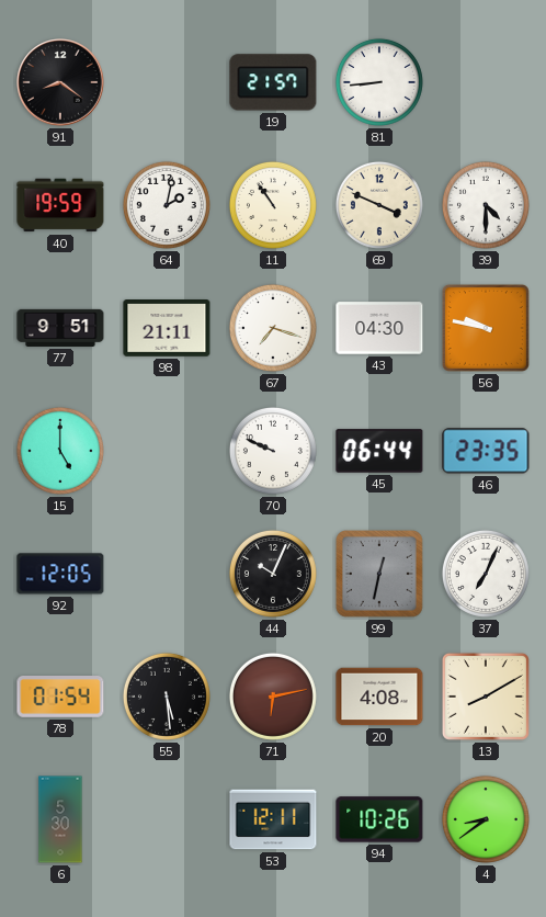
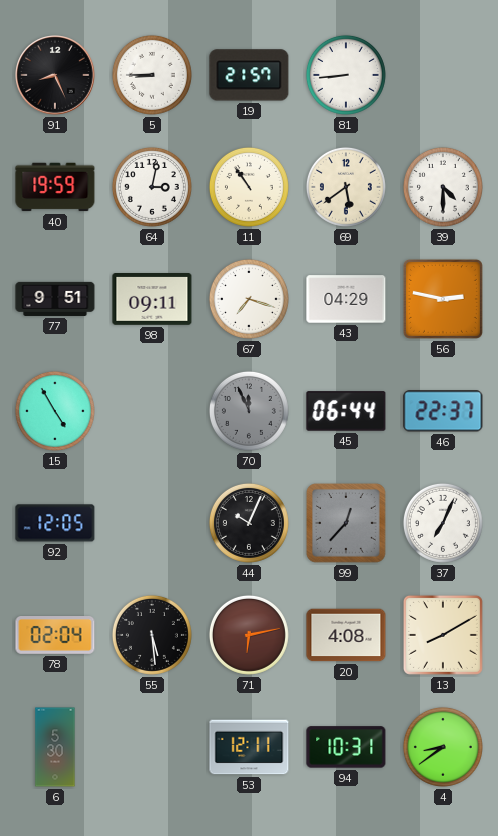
91: 8:21 -> 8:26 (55, 75)
5: none -> 8:45 (152, 75)
64: 2:02 -> 3:02 (152, 187)
69: 3:49 -> 5:39 (346, 187)
98: 21:11 -> 09:11 (152, 300)
43: 04:30 -> 04:29 (346, 299)
56: 9:47 -> 2:47 (443, 299)
15: 5:00 -> 4:55 (55, 411)
70: 9:49 -> 11:56 (249, 411)
70 dial: white -> grey (249, 411)
46: 23:35 -> 22:37 (443, 411)
99: 12:32 -> 12:37 (347, 524)
78: 01:54 -> 02:04 (55, 636)
94: 10:26 -> 10:31 (346, 747)
